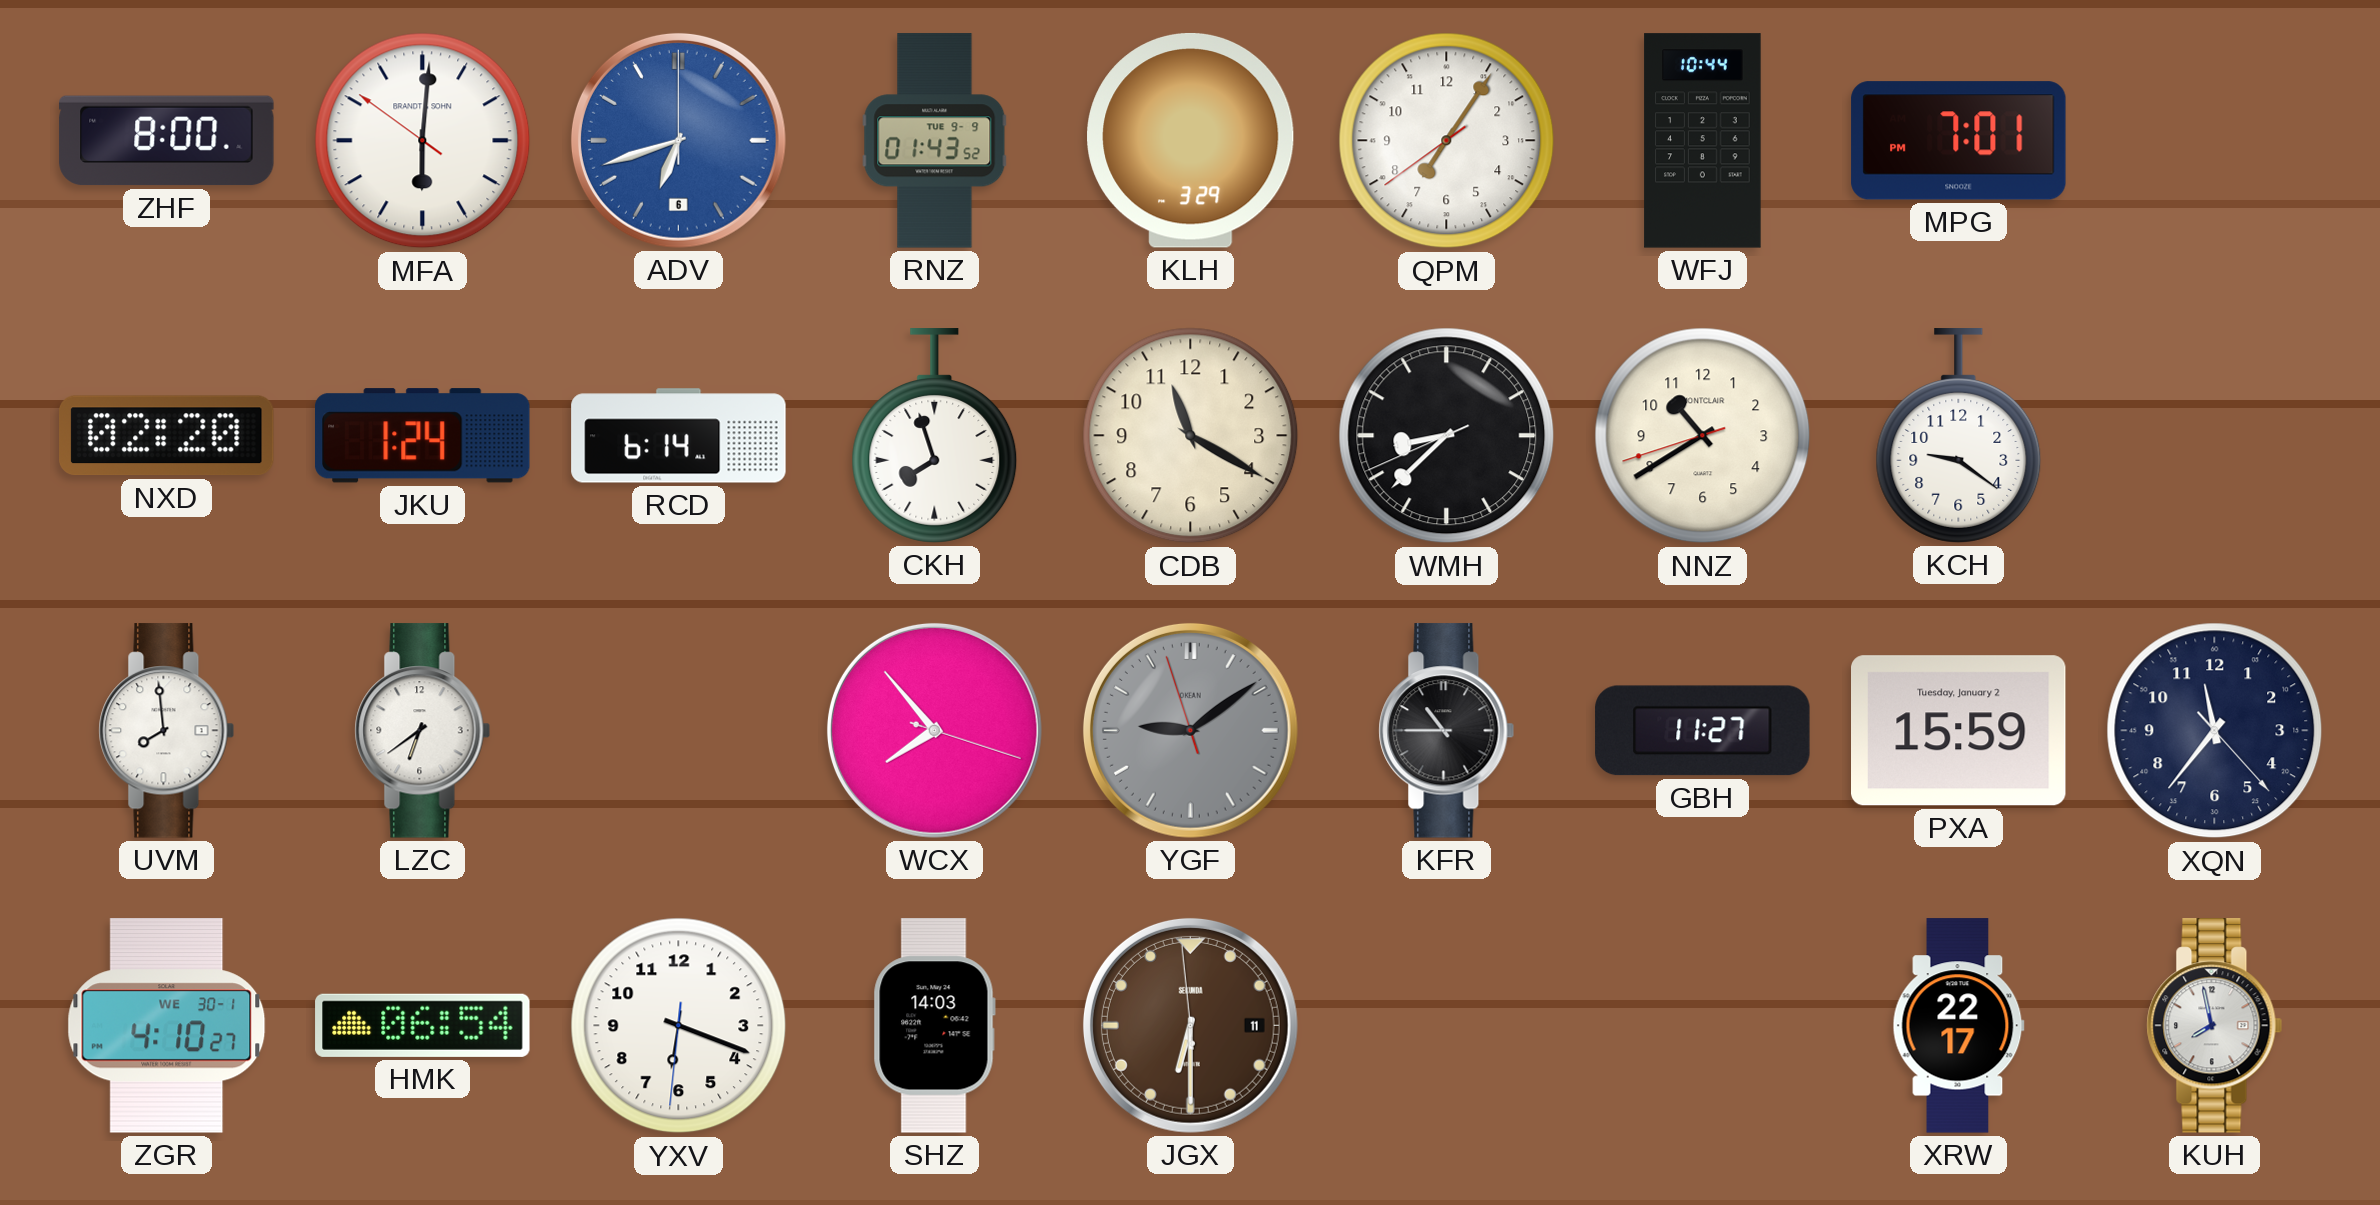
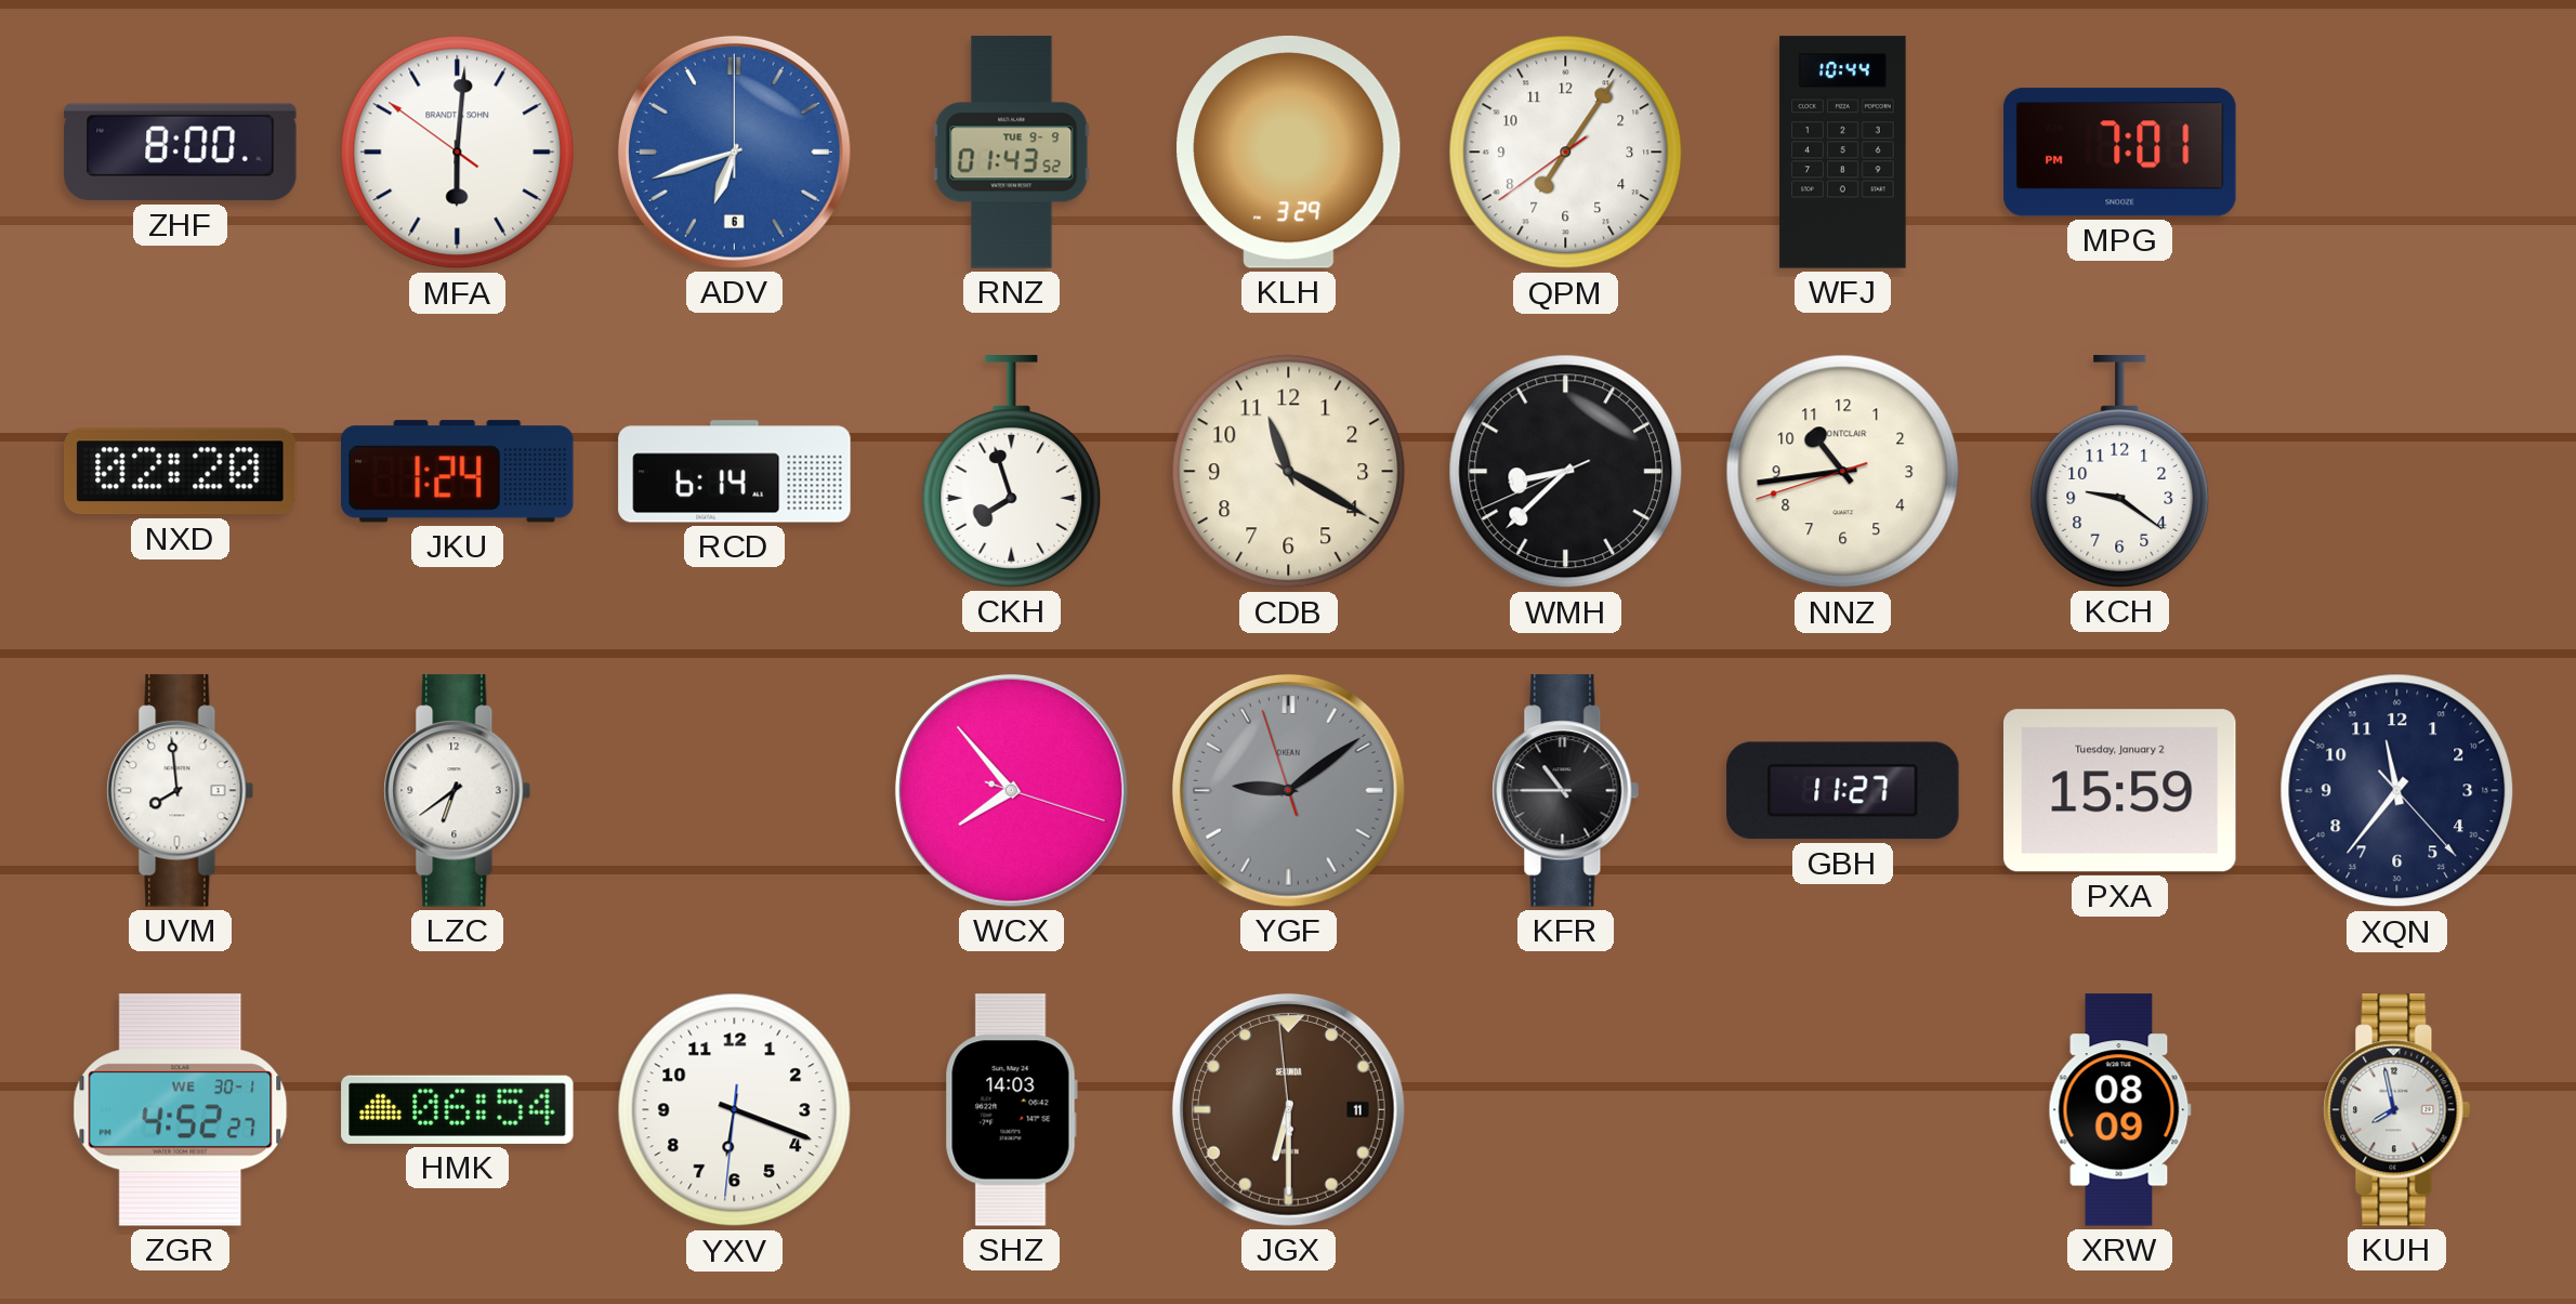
NNZ: 10:39 -> 10:43 (1843, 472)
ZGR: 4:10 -> 4:52 (181, 1110)
XRW: 22:17 -> 08:09 (2119, 1110)
